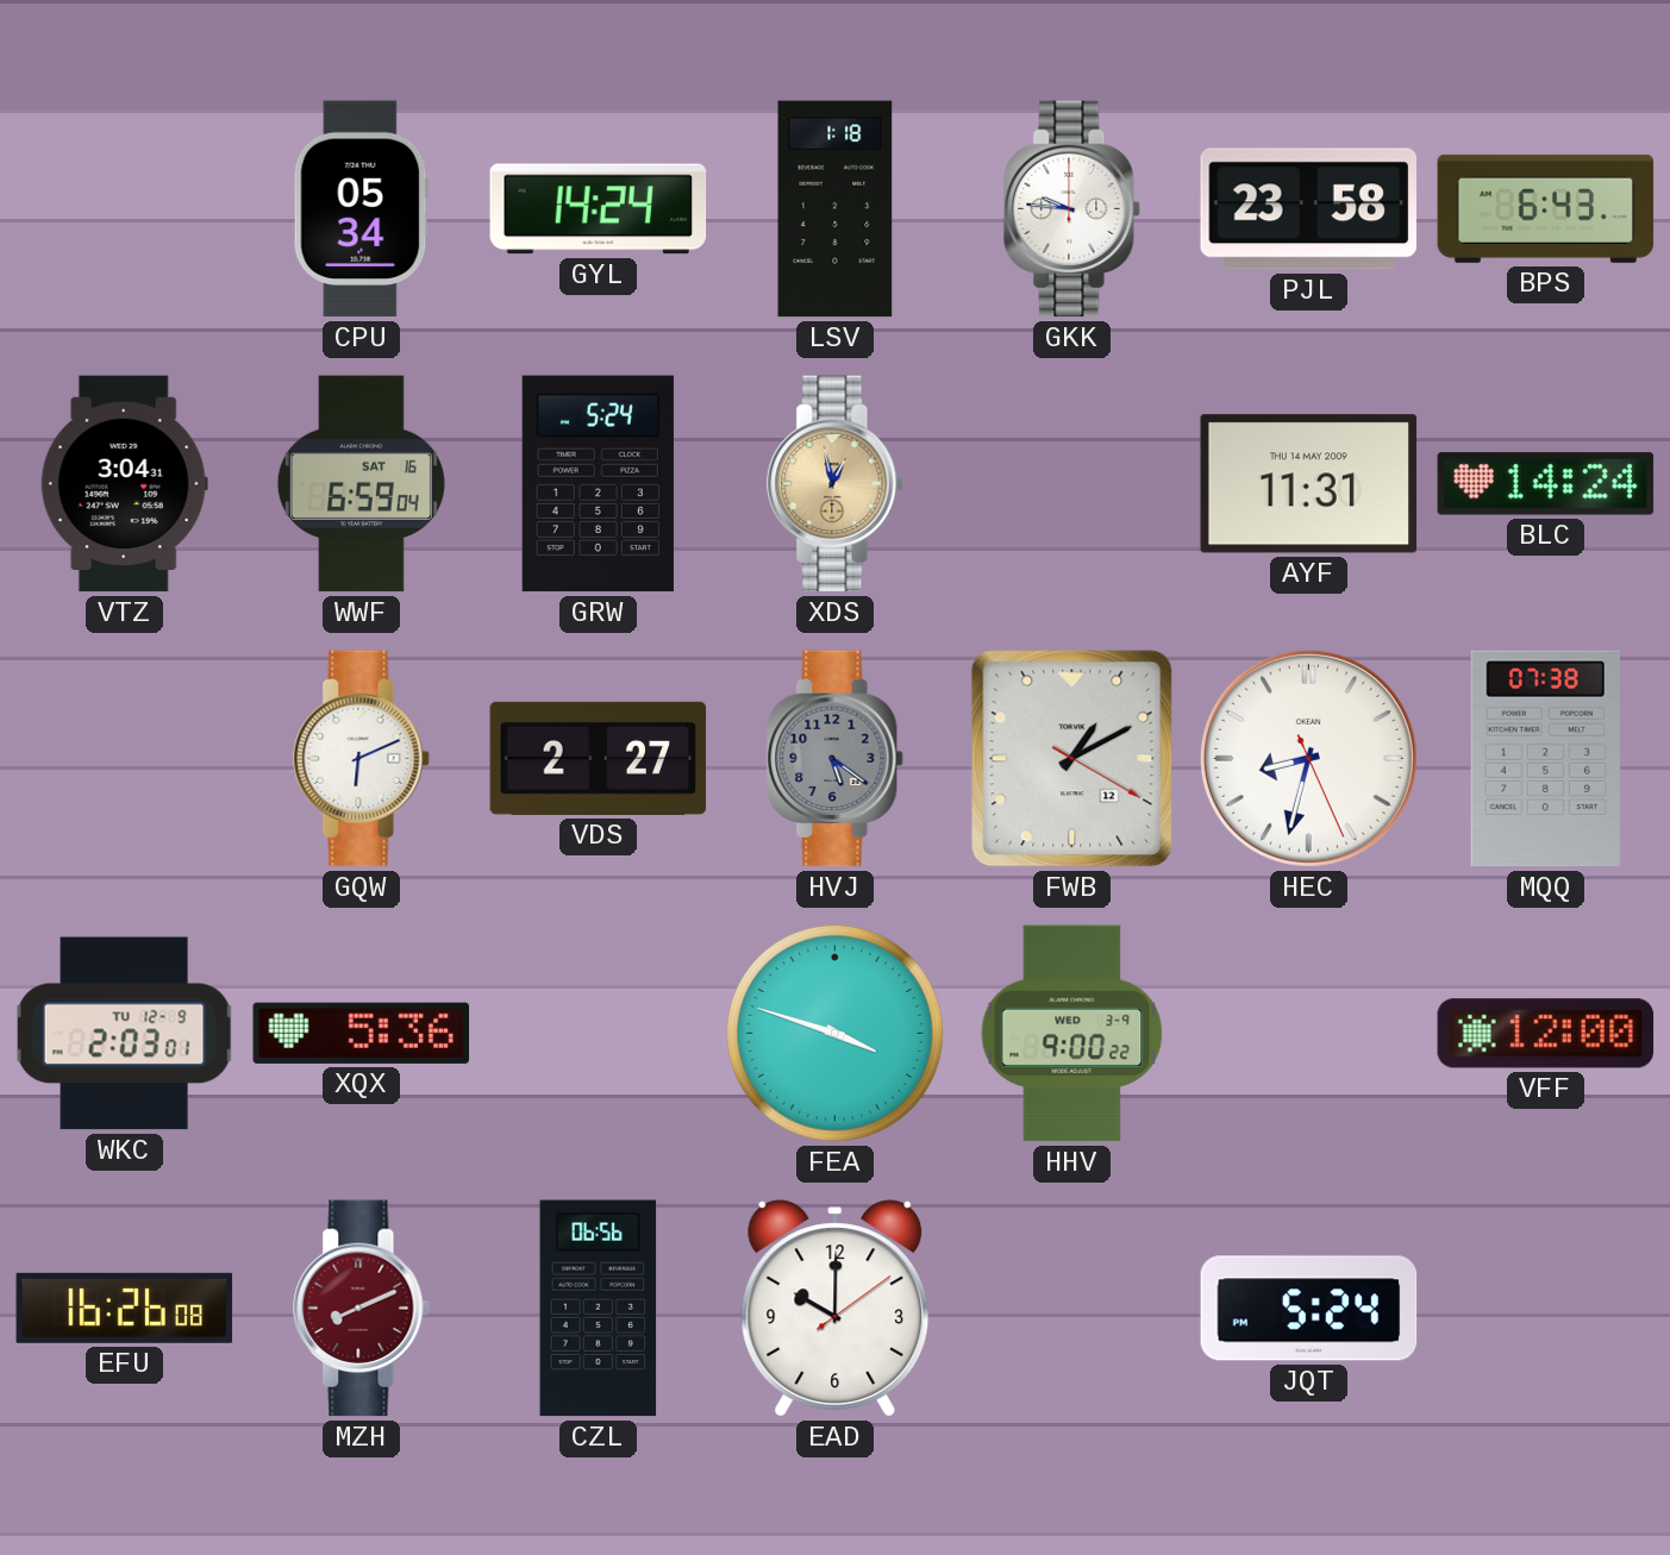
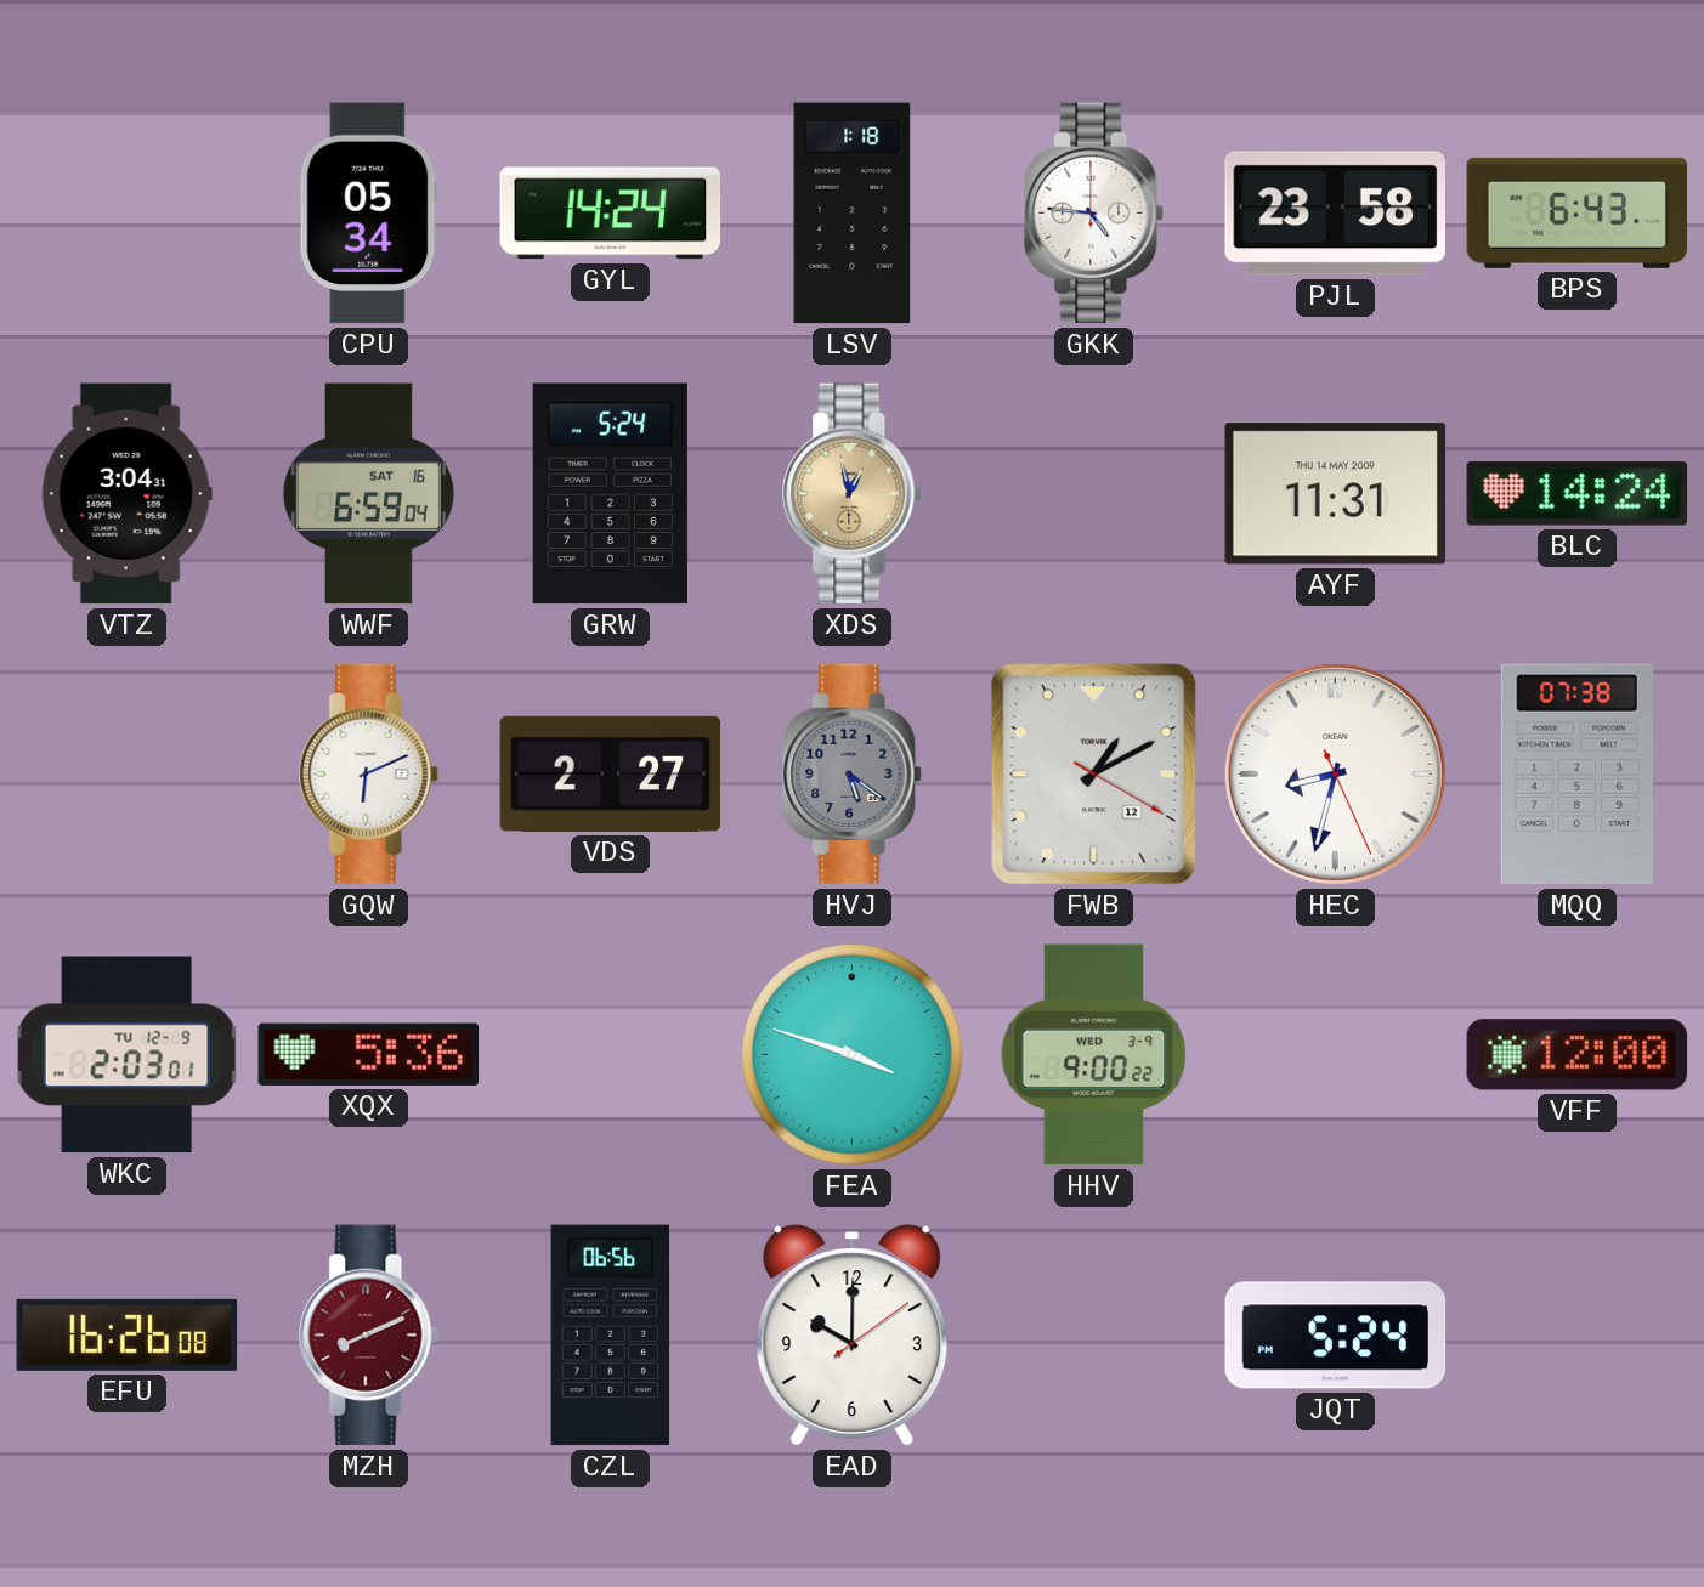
GKK: 9:46 -> 4:46 (1094, 214)
